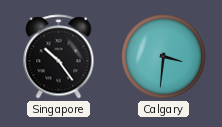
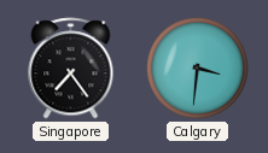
Singapore: 10:24 -> 7:24 (71, 69)
